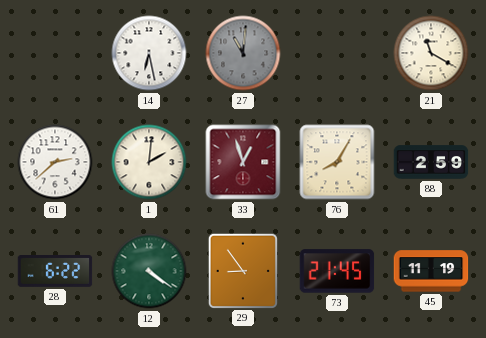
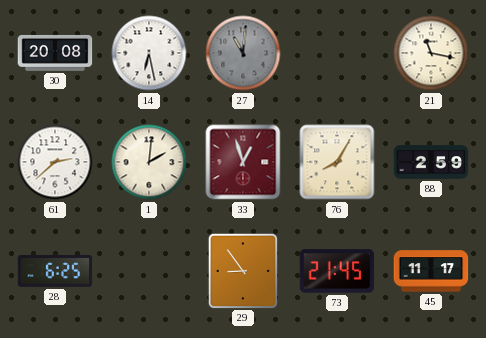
30: none -> 20:08 (55, 53)
21: 11:20 -> 11:17 (431, 53)
28: 6:22 -> 6:25 (55, 272)
12: 4:21 -> none (149, 271)
45: 11:19 -> 11:17 (431, 271)
